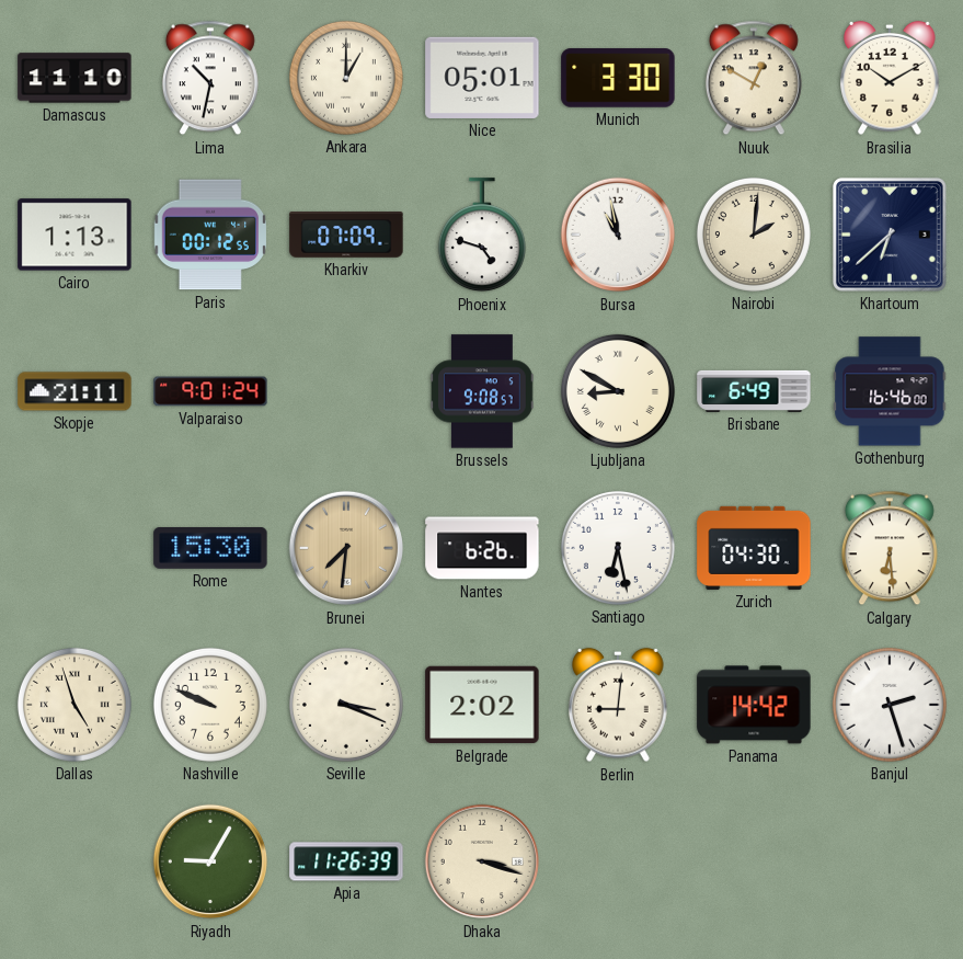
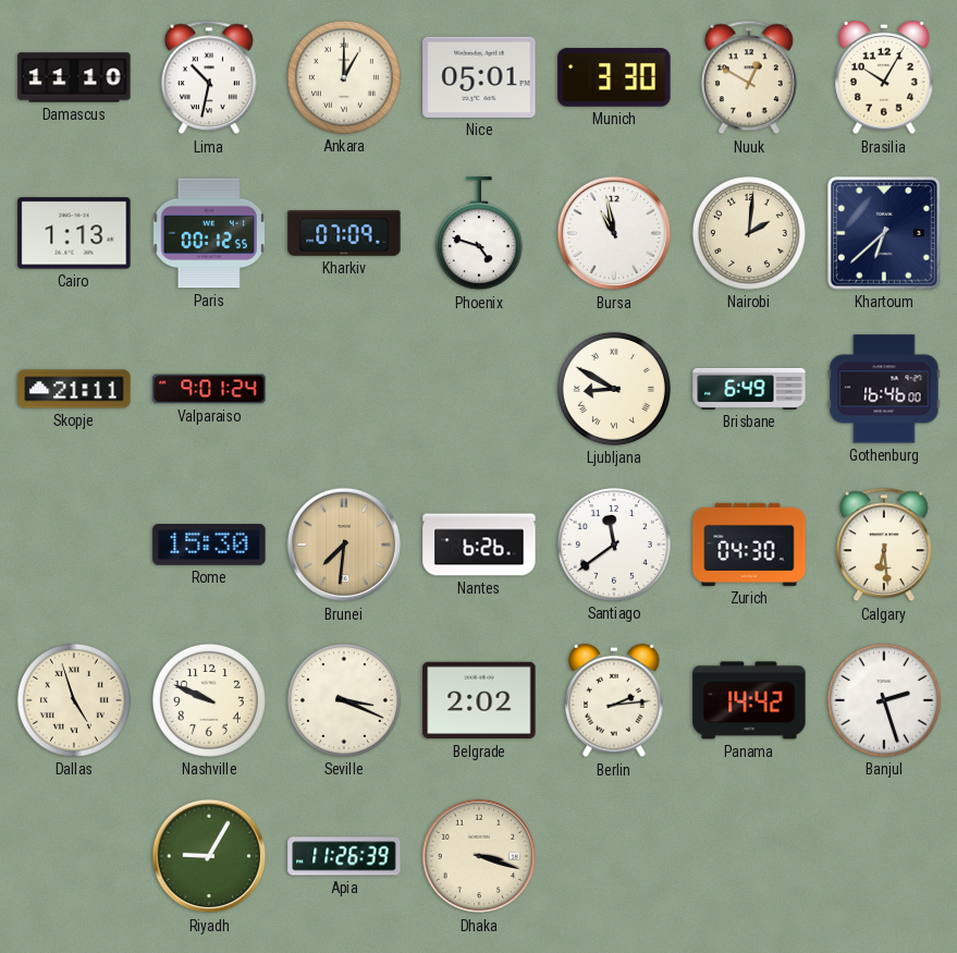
Brasilia: 10:10 -> 10:05 (884, 77)
Brussels: 9:08 -> none (482, 391)
Santiago: 6:28 -> 11:39 (614, 545)
Berlin: 9:01 -> 2:14 (614, 700)
